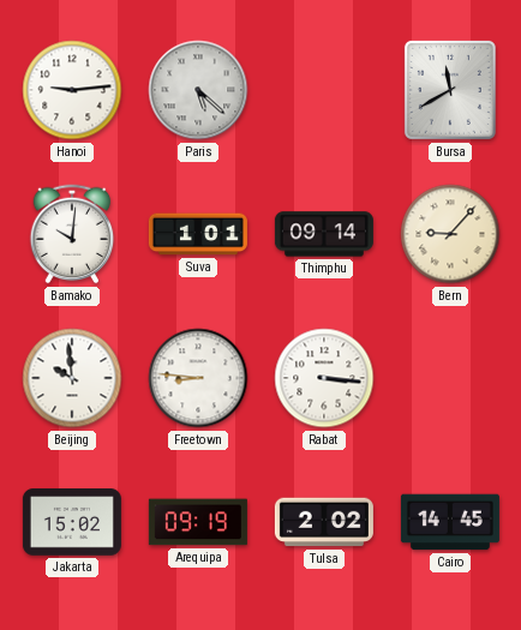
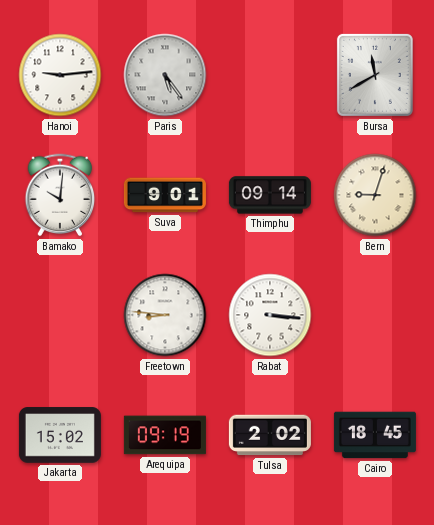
Paris: 5:22 -> 5:24 (165, 75)
Suva: 1:01 -> 9:01 (165, 195)
Bern: 9:07 -> 9:03 (375, 195)
Beijing: 9:59 -> none (72, 378)
Cairo: 14:45 -> 18:45 (375, 435)
